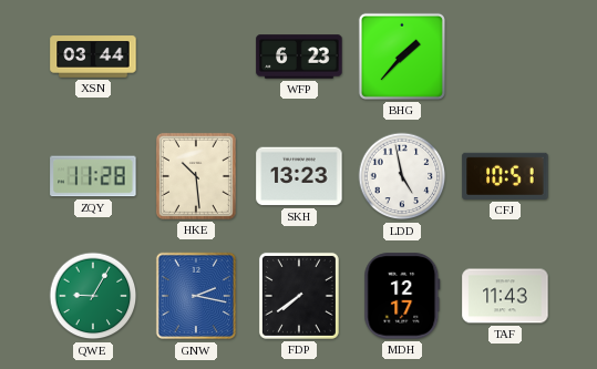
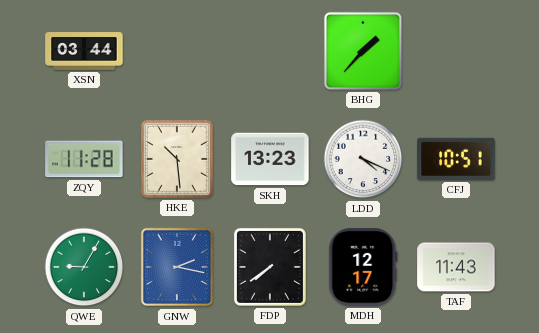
WFP: 6:23 -> none (299, 57)
LDD: 4:58 -> 4:19 (363, 159)
